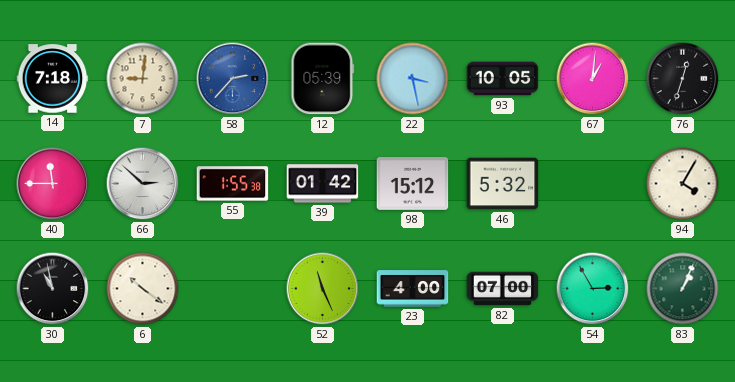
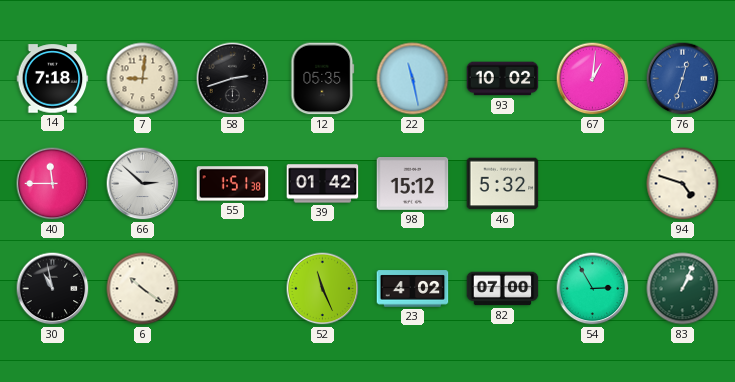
58: 2:37 -> 2:42 (233, 79)
58 dial: blue -> black (233, 79)
12: 05:39 -> 05:35 (323, 79)
22: 3:28 -> 11:28 (413, 79)
93: 10:05 -> 10:02 (503, 79)
76 dial: black -> blue (683, 79)
55: 1:55 -> 1:51 (233, 184)
94: 4:05 -> 4:48 (683, 184)
23: 4:00 -> 4:02 (413, 289)
